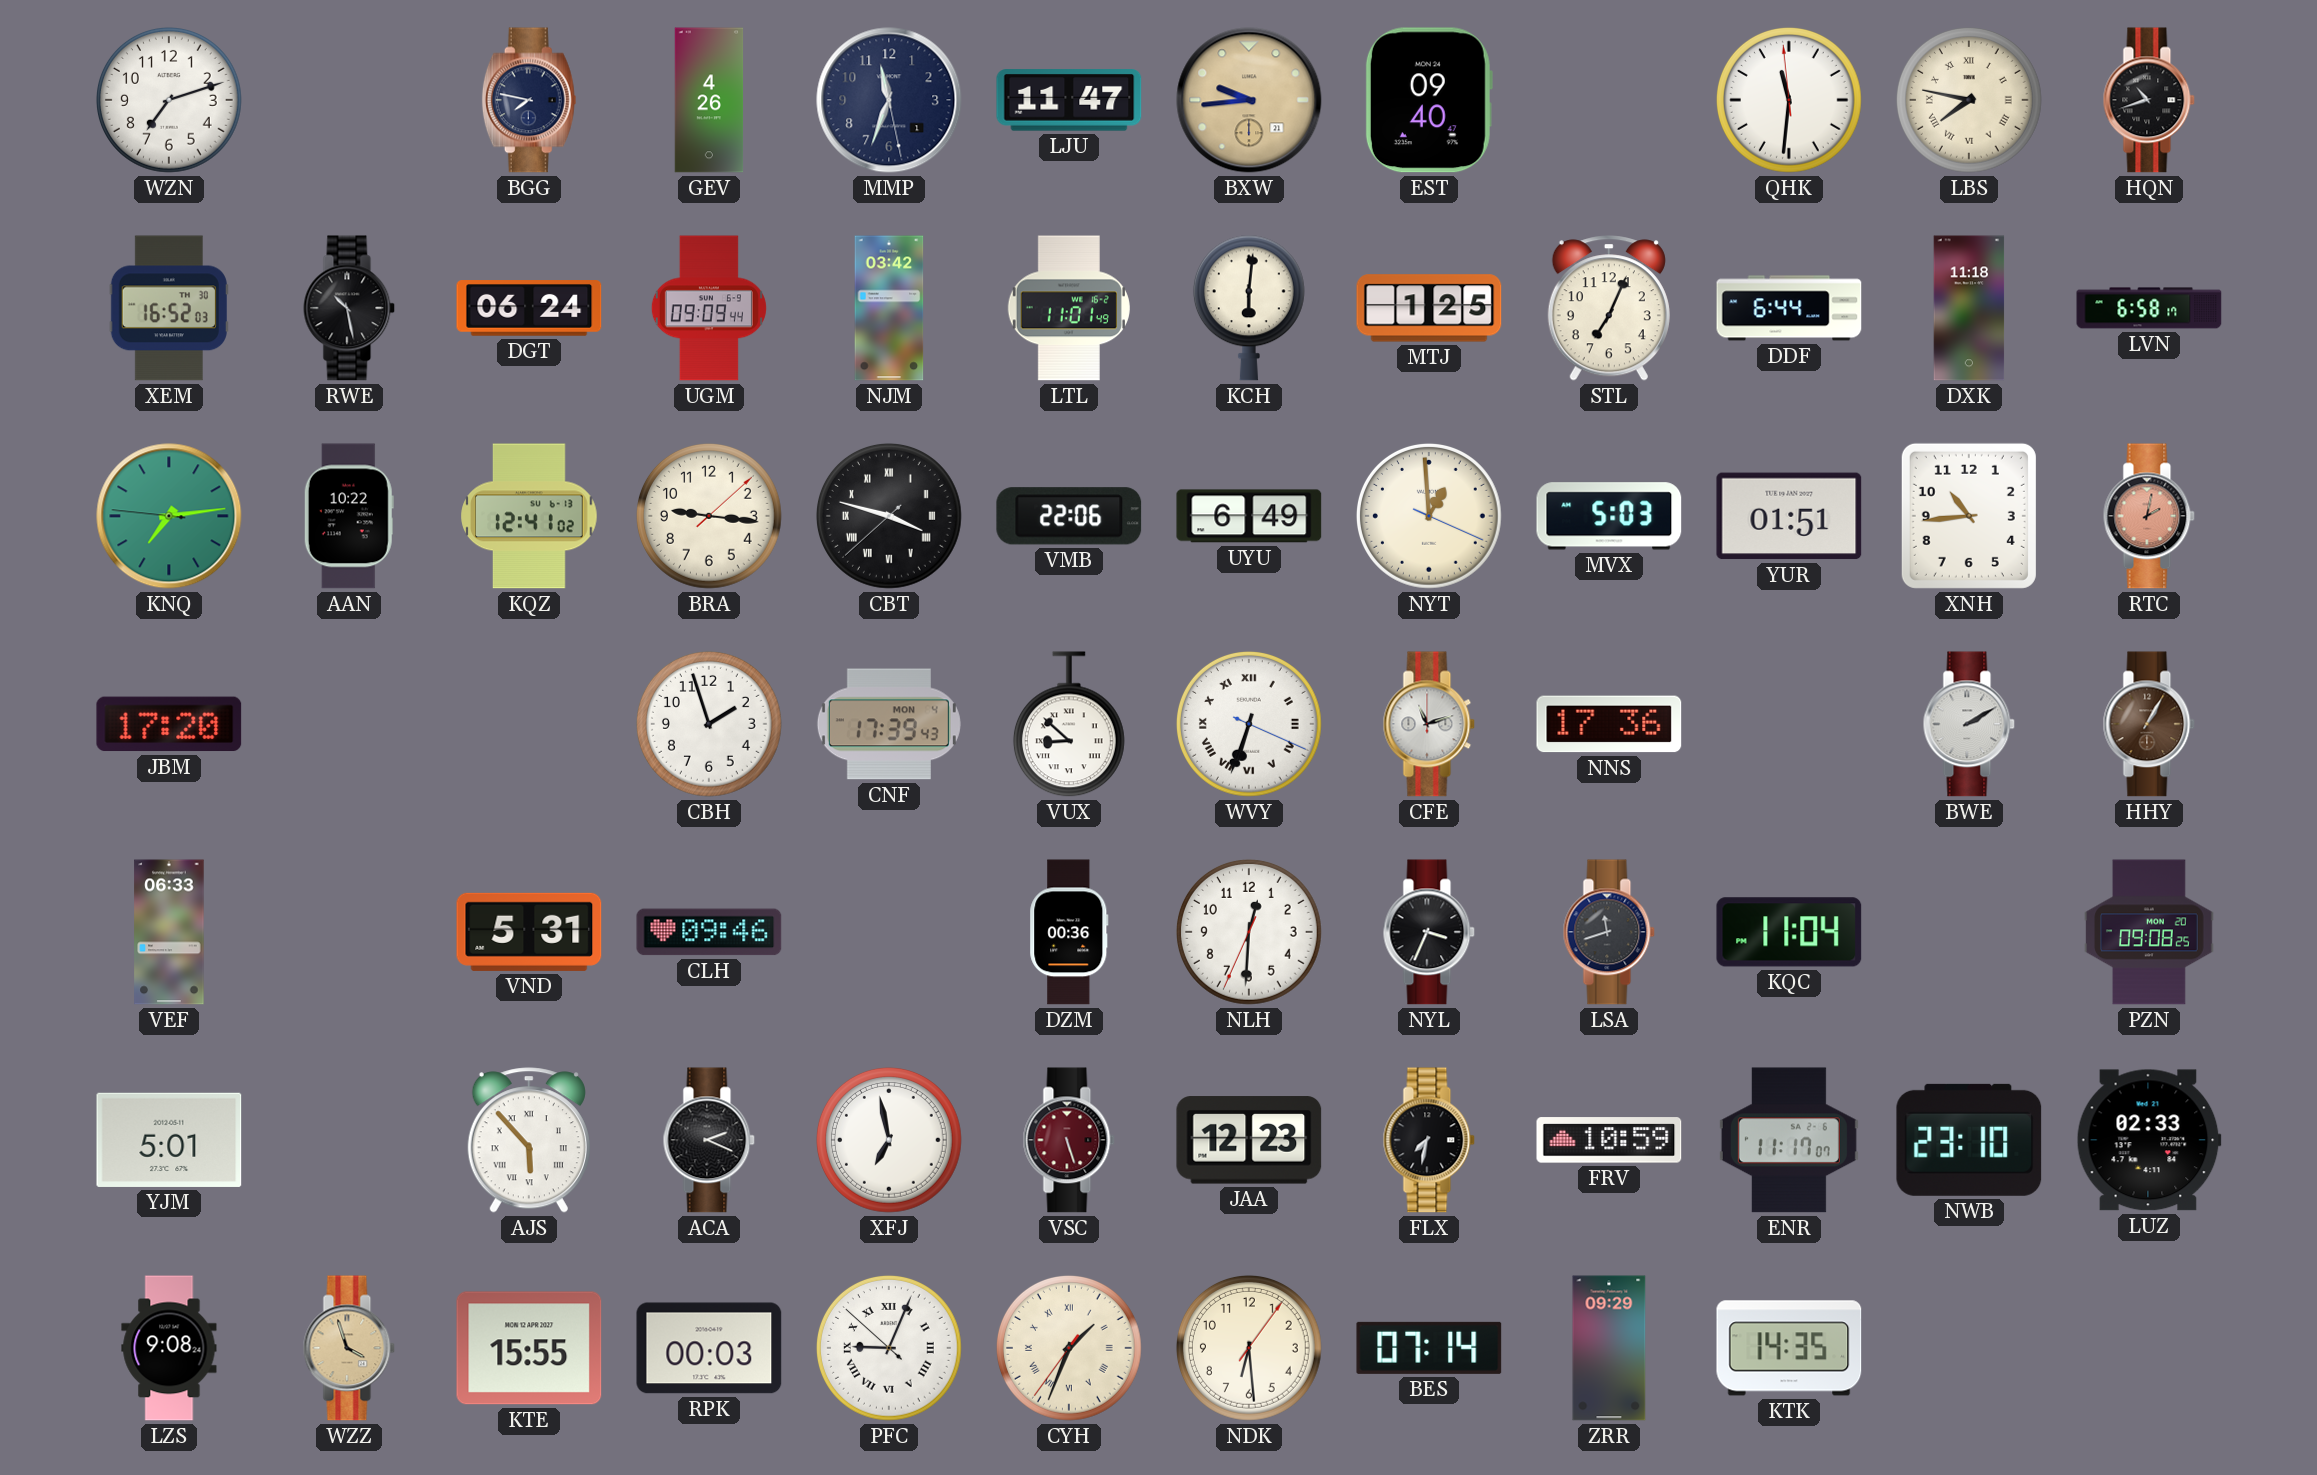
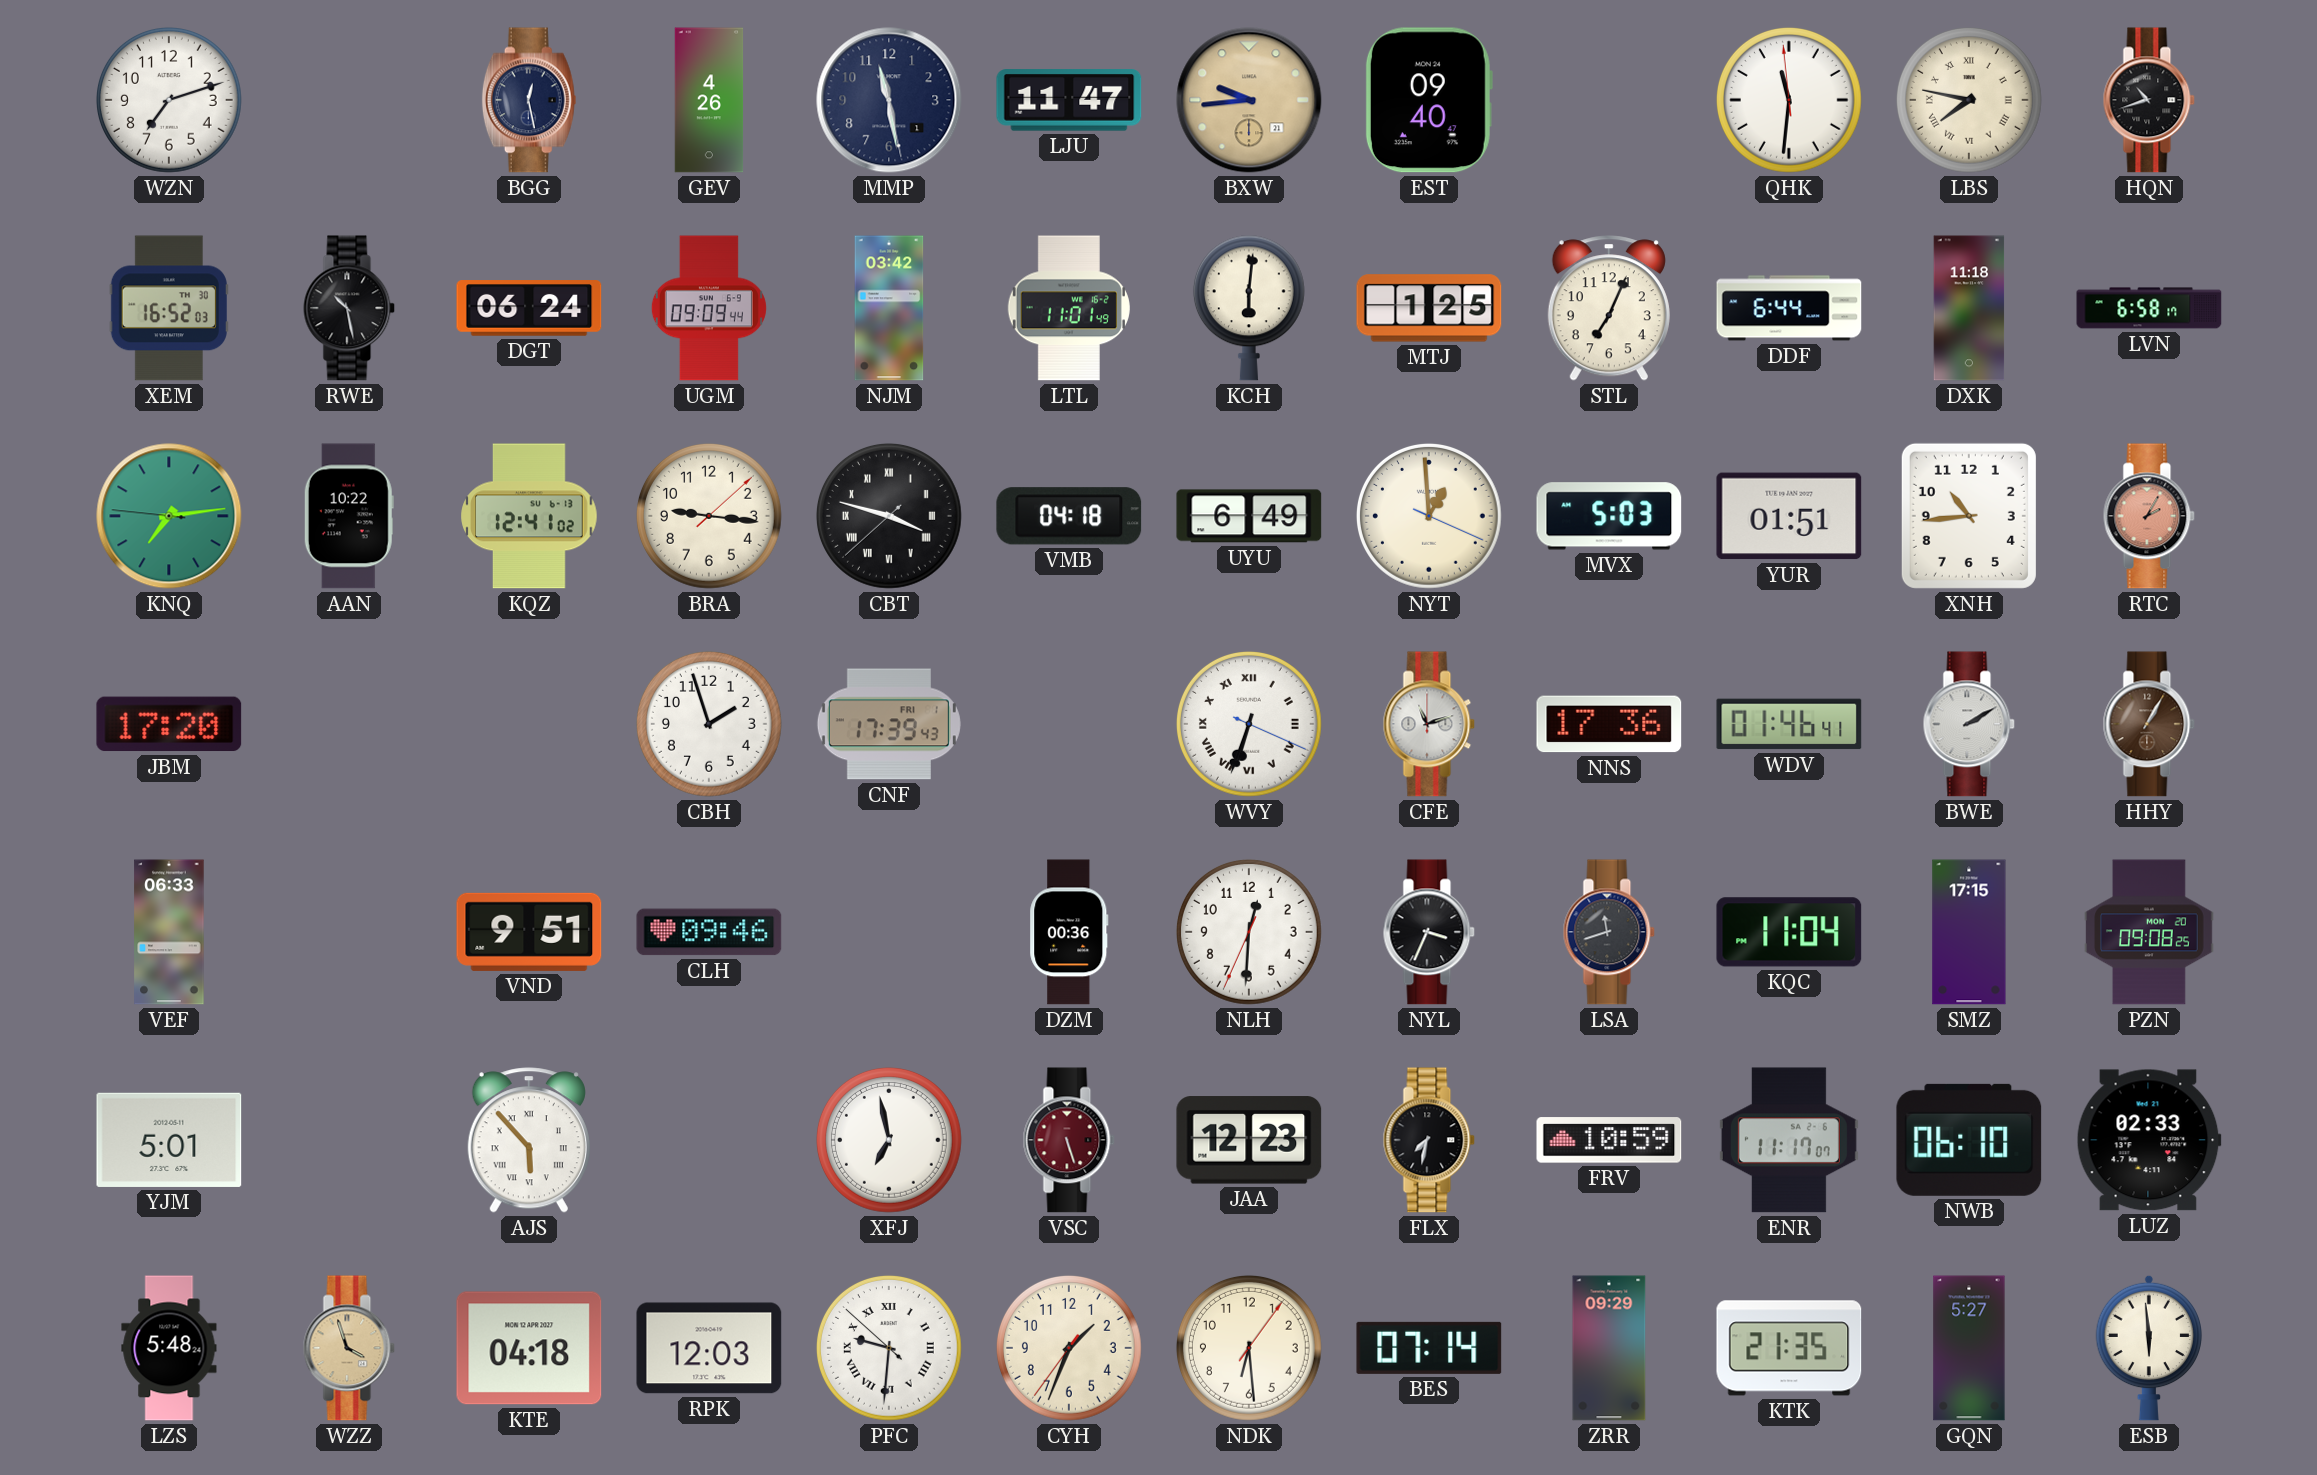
BGG: 7:47 -> 12:28 (529, 100)
MMP: 11:33 -> 11:28 (889, 100)
VMB: 22:06 -> 04:18 (1069, 516)
RTC: 2:02 -> 2:05 (2149, 516)
CNF date: MON 4 -> FRI 1 (889, 724)
VUX: 8:52 -> none (1069, 724)
WDV: none -> 01:46 (1789, 724)
VND: 5:31 -> 9:51 (529, 932)
SMZ: none -> 17:15 (1969, 932)
ACA: 2:19 -> none (709, 1140)
NWB: 23:10 -> 06:10 (1969, 1140)
LZS: 9:08 -> 5:48 (169, 1348)
KTE: 15:55 -> 04:18 (529, 1348)
RPK: 00:03 -> 12:03 (709, 1348)
PFC: 9:03 -> 9:30 (889, 1348)
CYH numerals: Roman -> Arabic (1069, 1348)
KTK: 14:35 -> 21:35 (1789, 1348)
GQN: none -> 5:27 (1969, 1348)
ESB: none -> 5:59 (2149, 1348)
